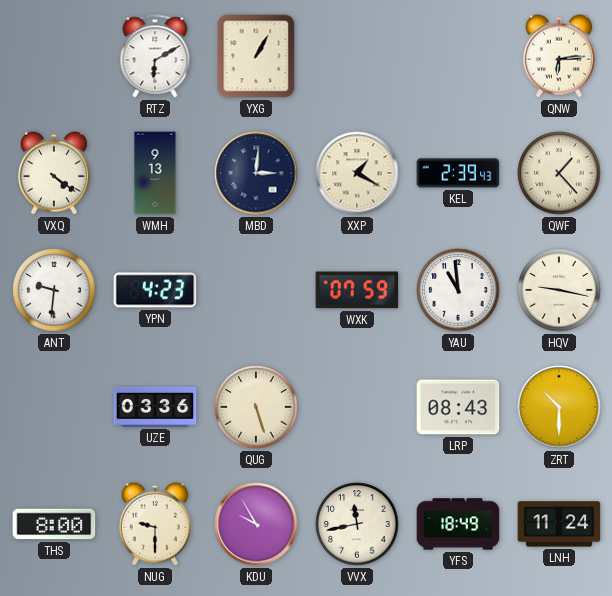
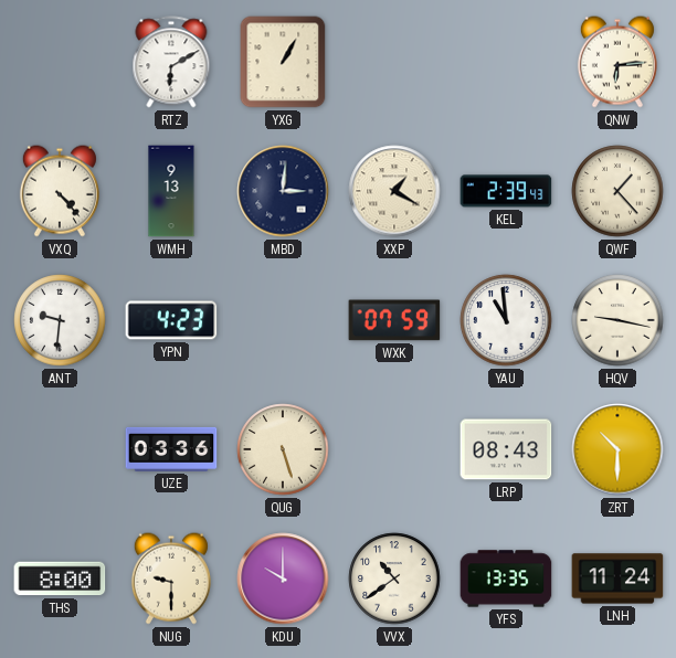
VXQ: 4:21 -> 4:23 (60, 191)
KDU: 9:55 -> 10:00 (283, 579)
VVX: 11:43 -> 10:39 (394, 579)
YFS: 18:49 -> 13:35 (506, 579)
